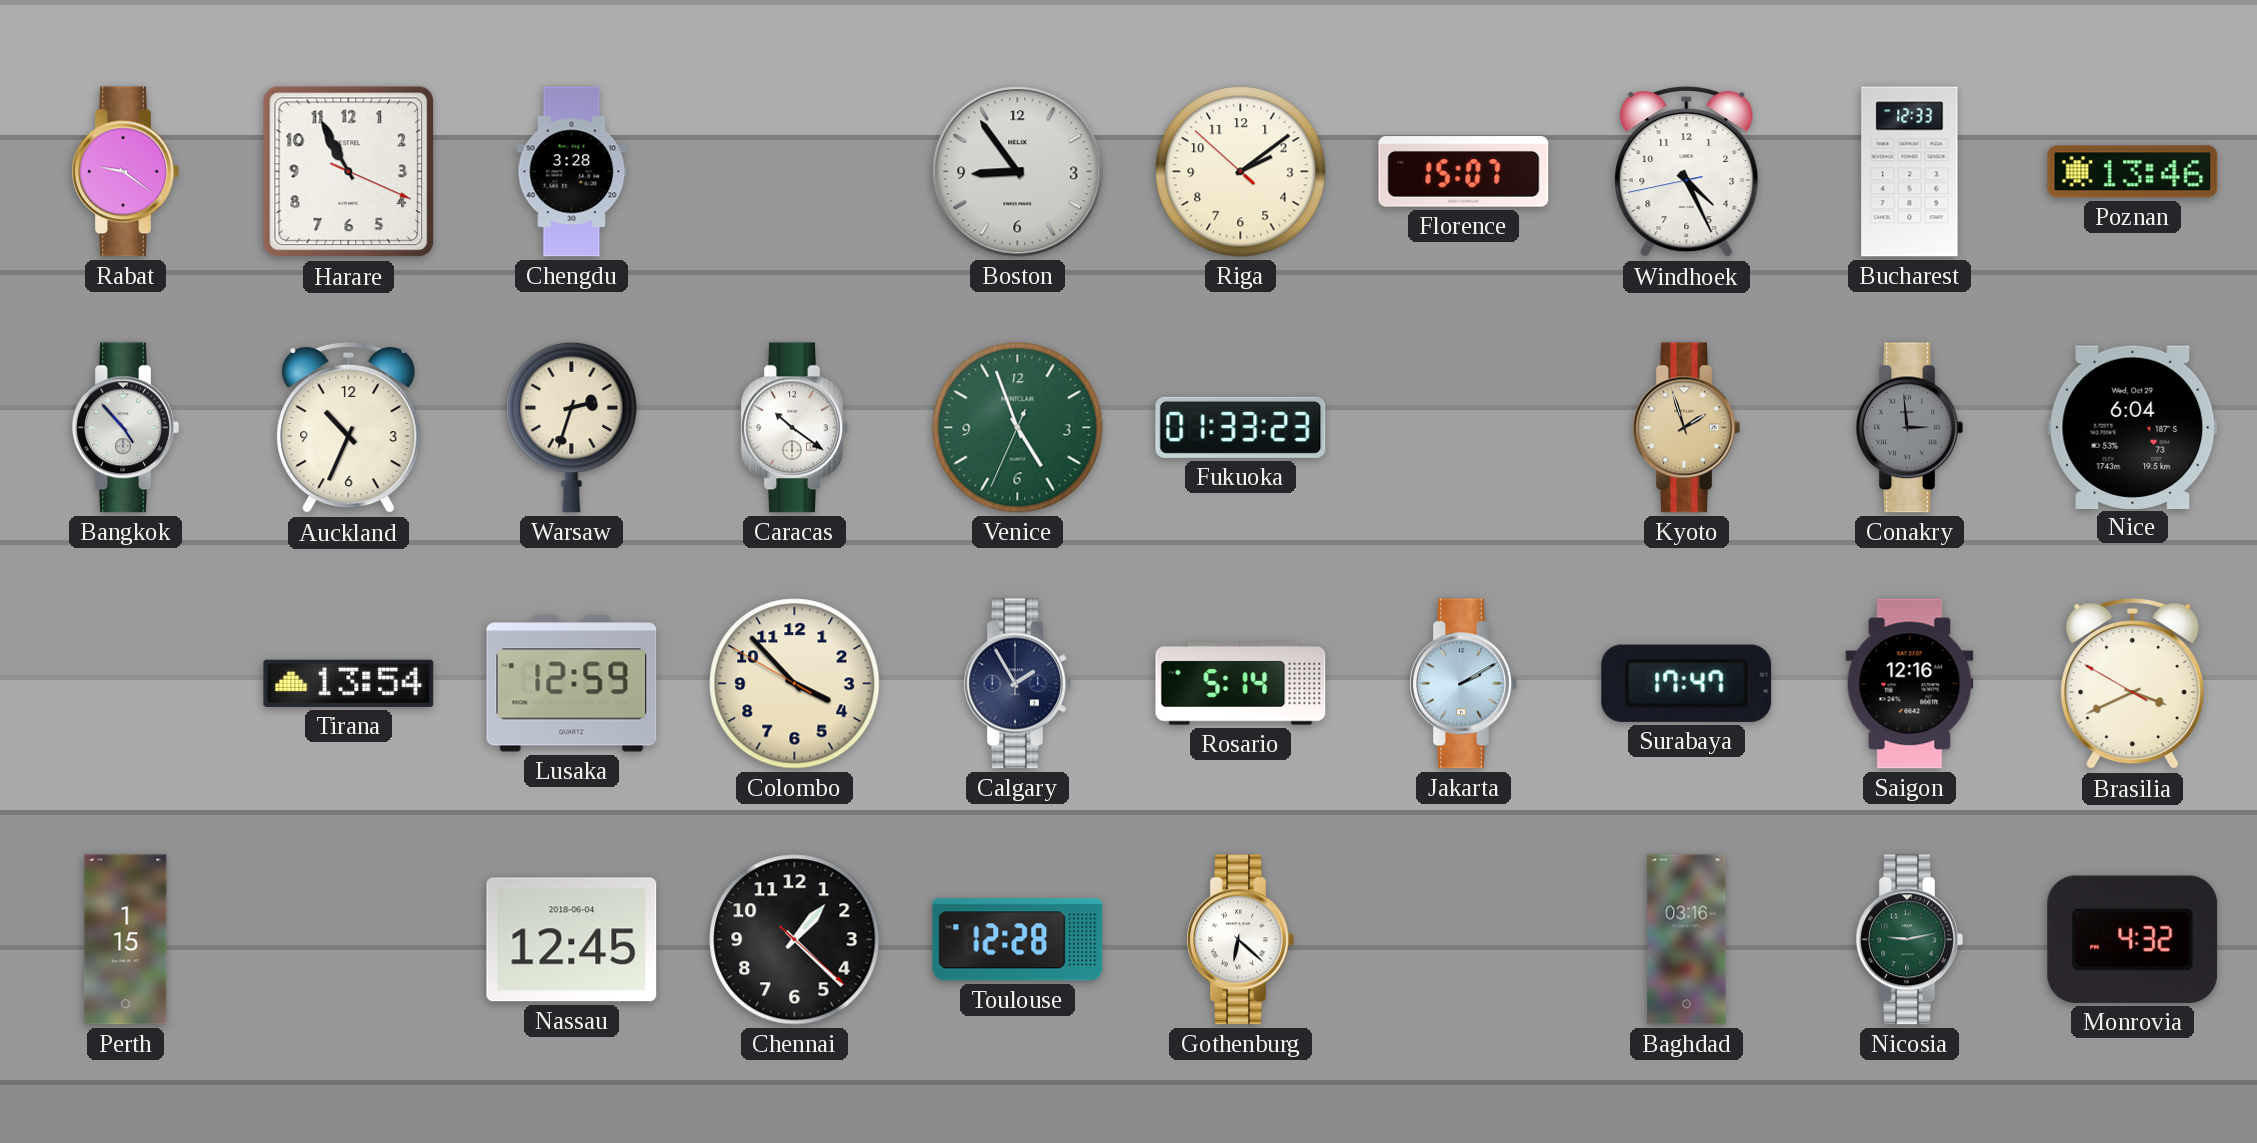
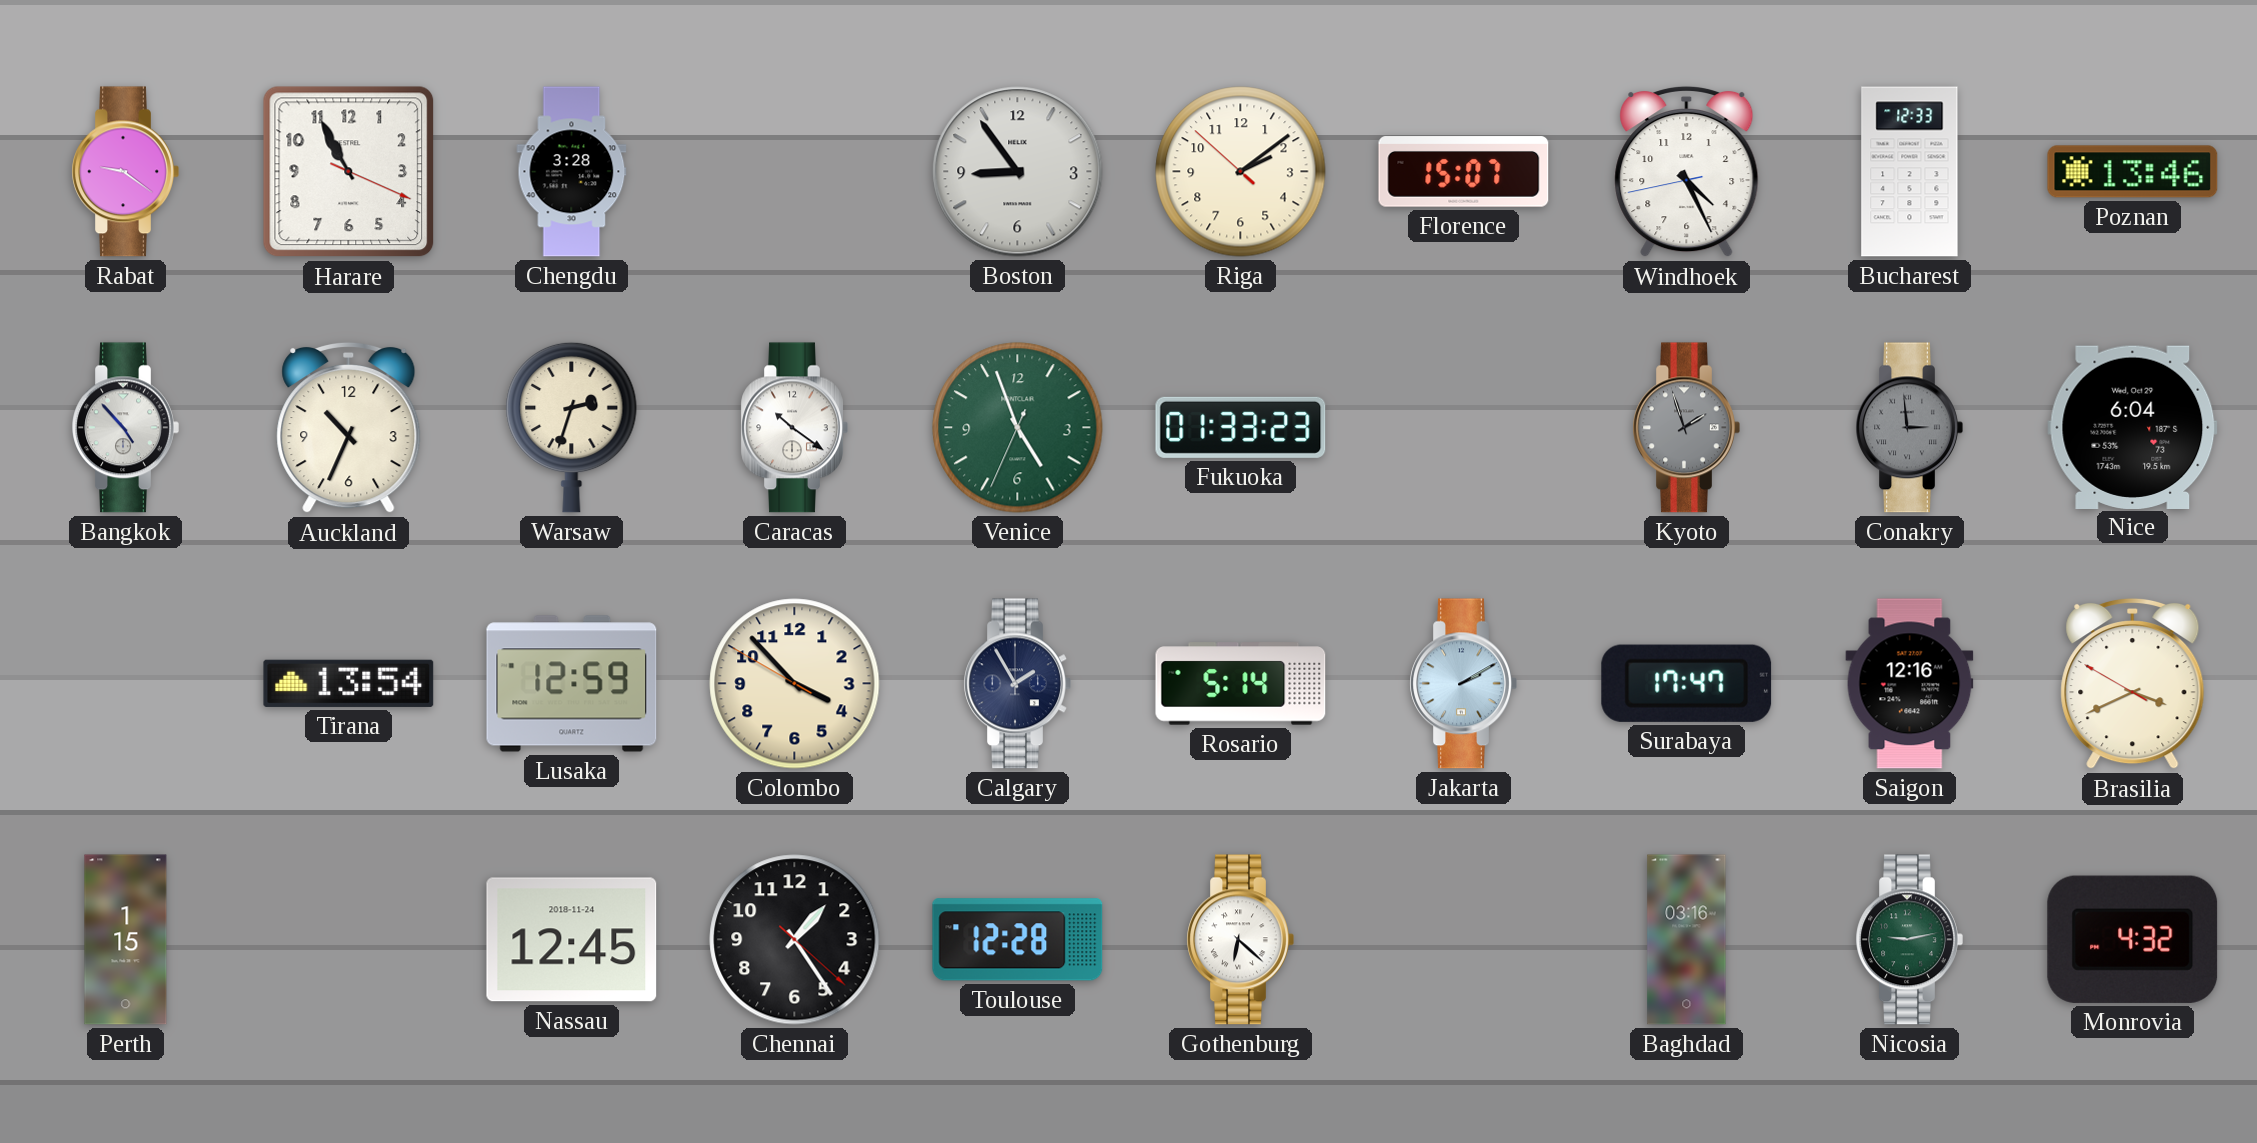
Kyoto dial: champagne -> grey (1686, 428)
Nassau date: 2018-06-04 -> 2018-11-24 (572, 940)
Chennai: 1:22 -> 1:24 (795, 940)
